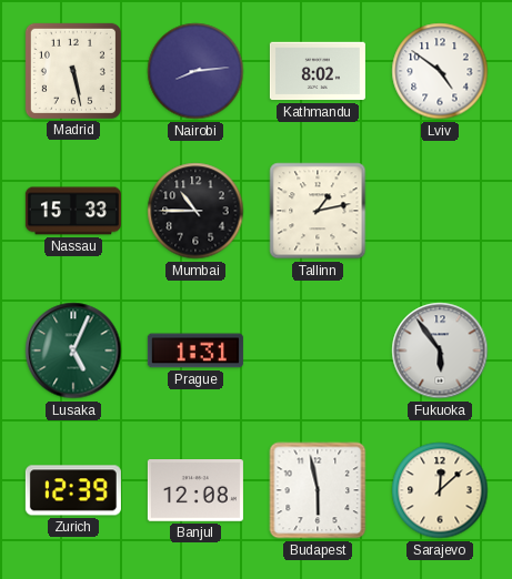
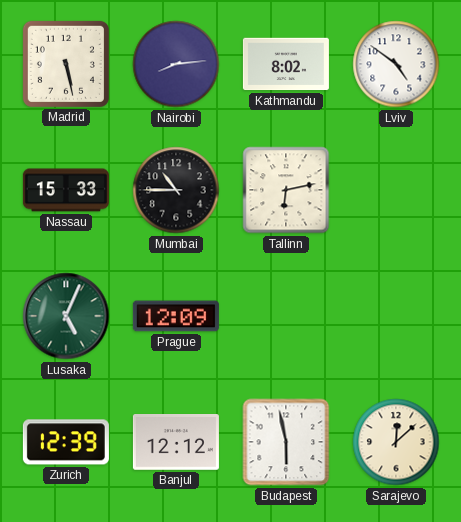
Tallinn: 1:13 -> 6:13 (286, 190)
Prague: 1:31 -> 12:09 (176, 316)
Fukuoka: 5:54 -> none (440, 351)
Banjul: 12:08 -> 12:12 (176, 442)
